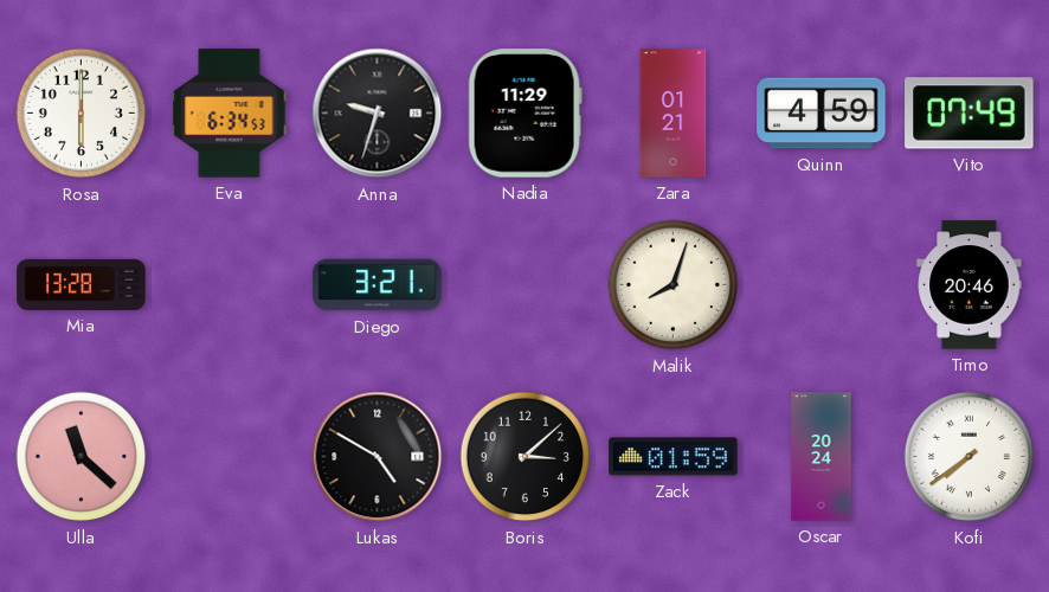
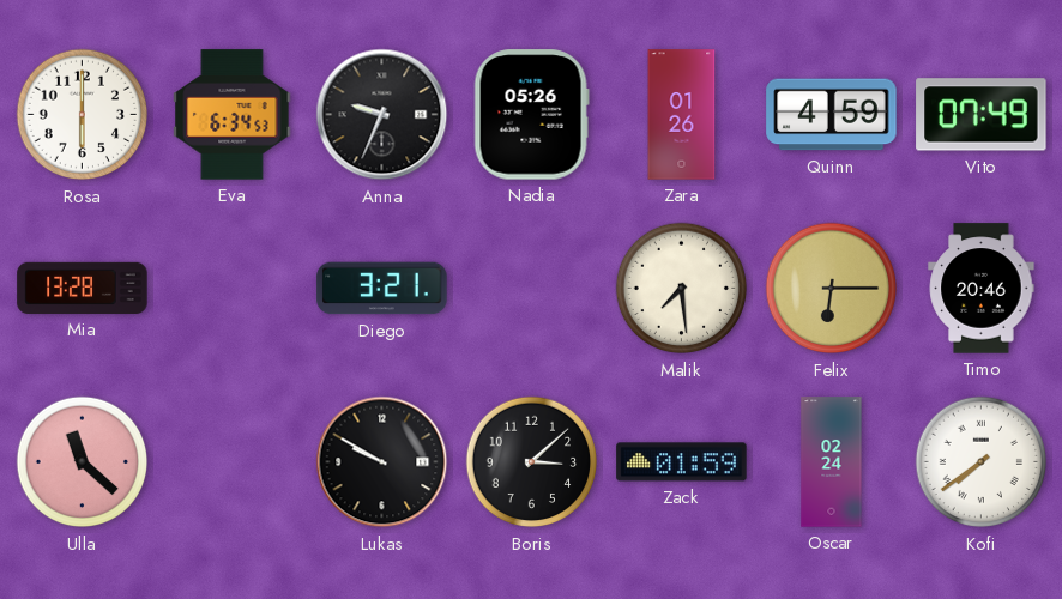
Anna: 9:33 -> 9:34 (382, 115)
Nadia: 11:29 -> 05:26 (531, 115)
Zara: 01:21 -> 01:26 (682, 115)
Malik: 8:03 -> 7:29 (682, 289)
Felix: none -> 6:15 (832, 289)
Lukas: 4:50 -> 9:50 (382, 462)
Oscar: 20:24 -> 02:24 (832, 462)
